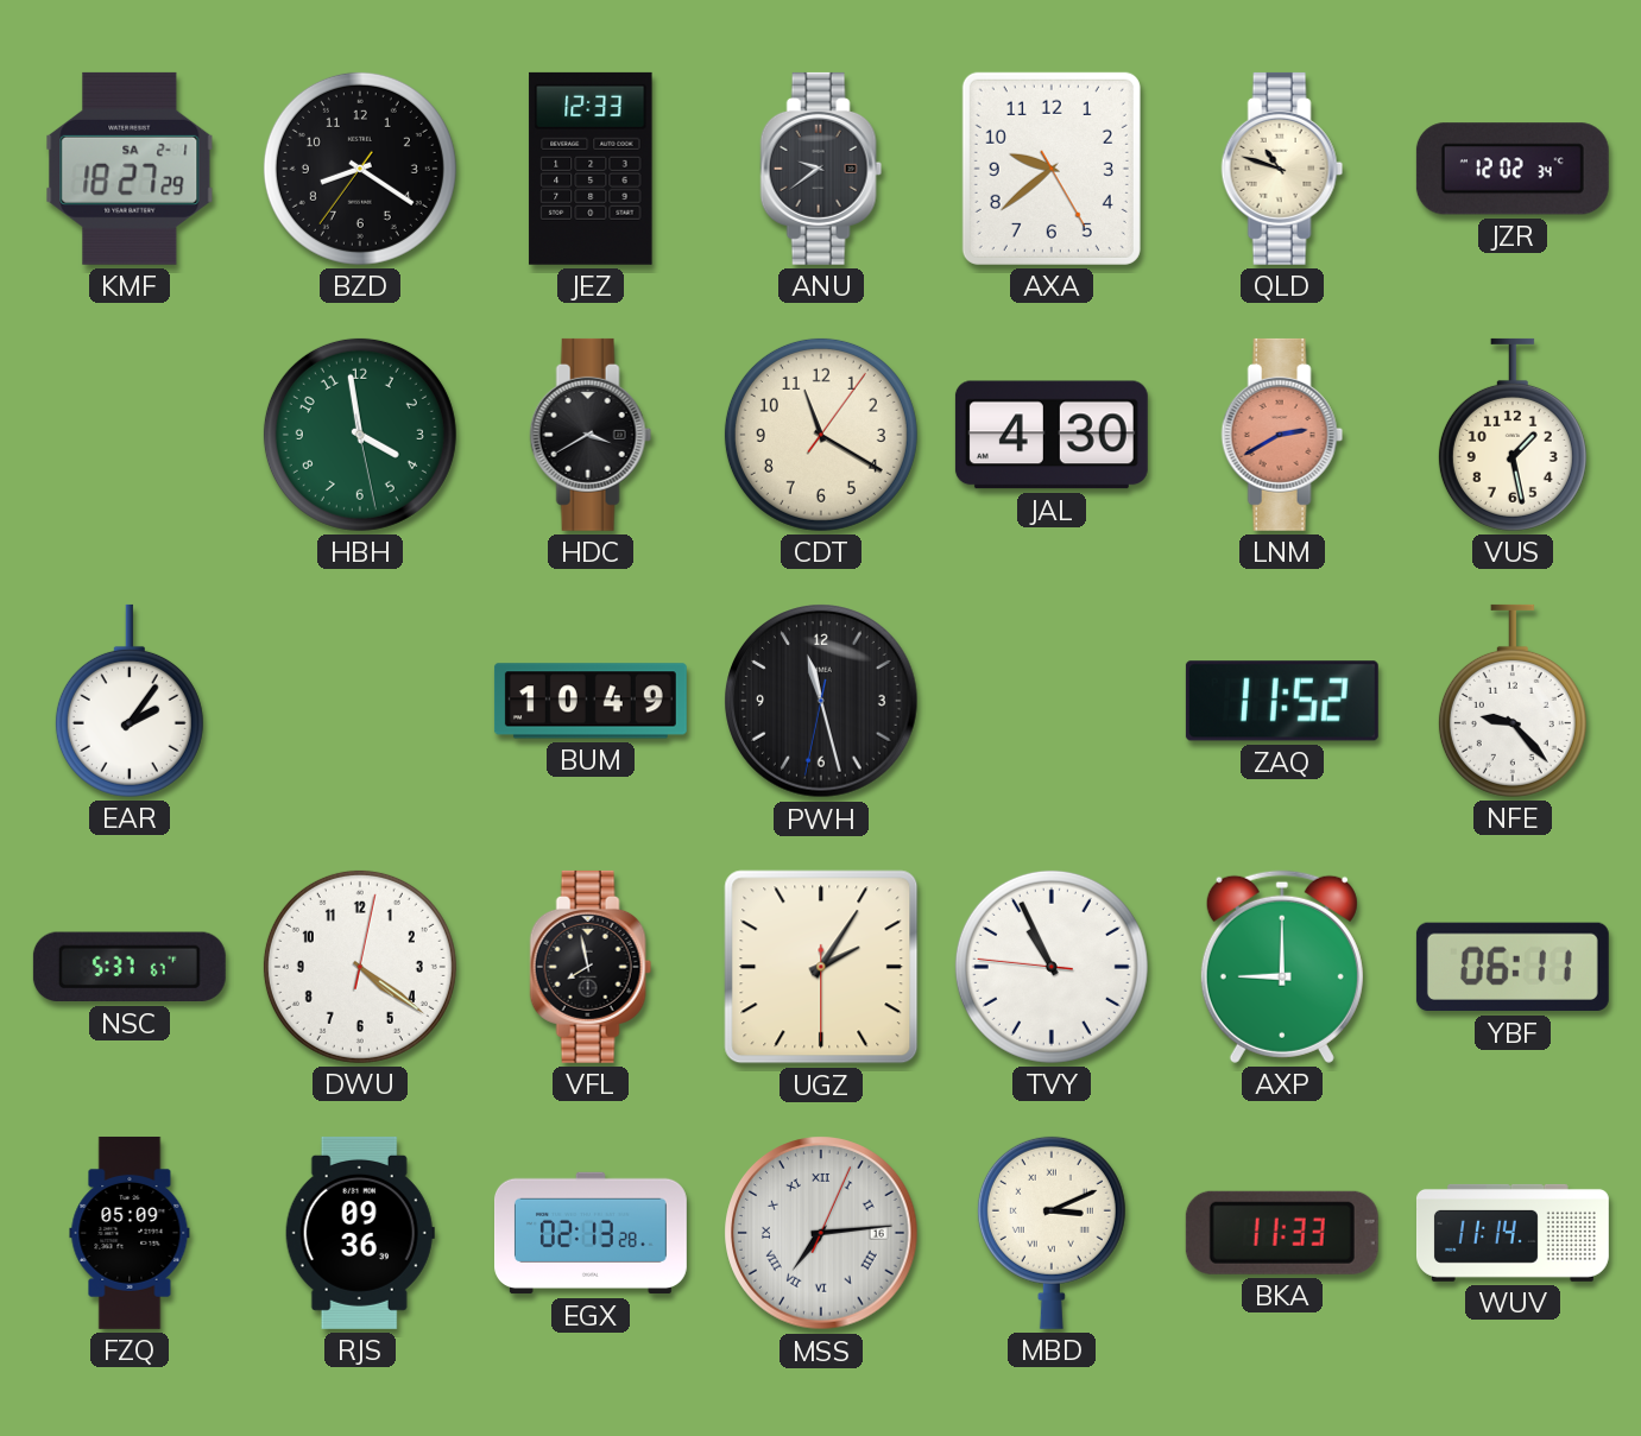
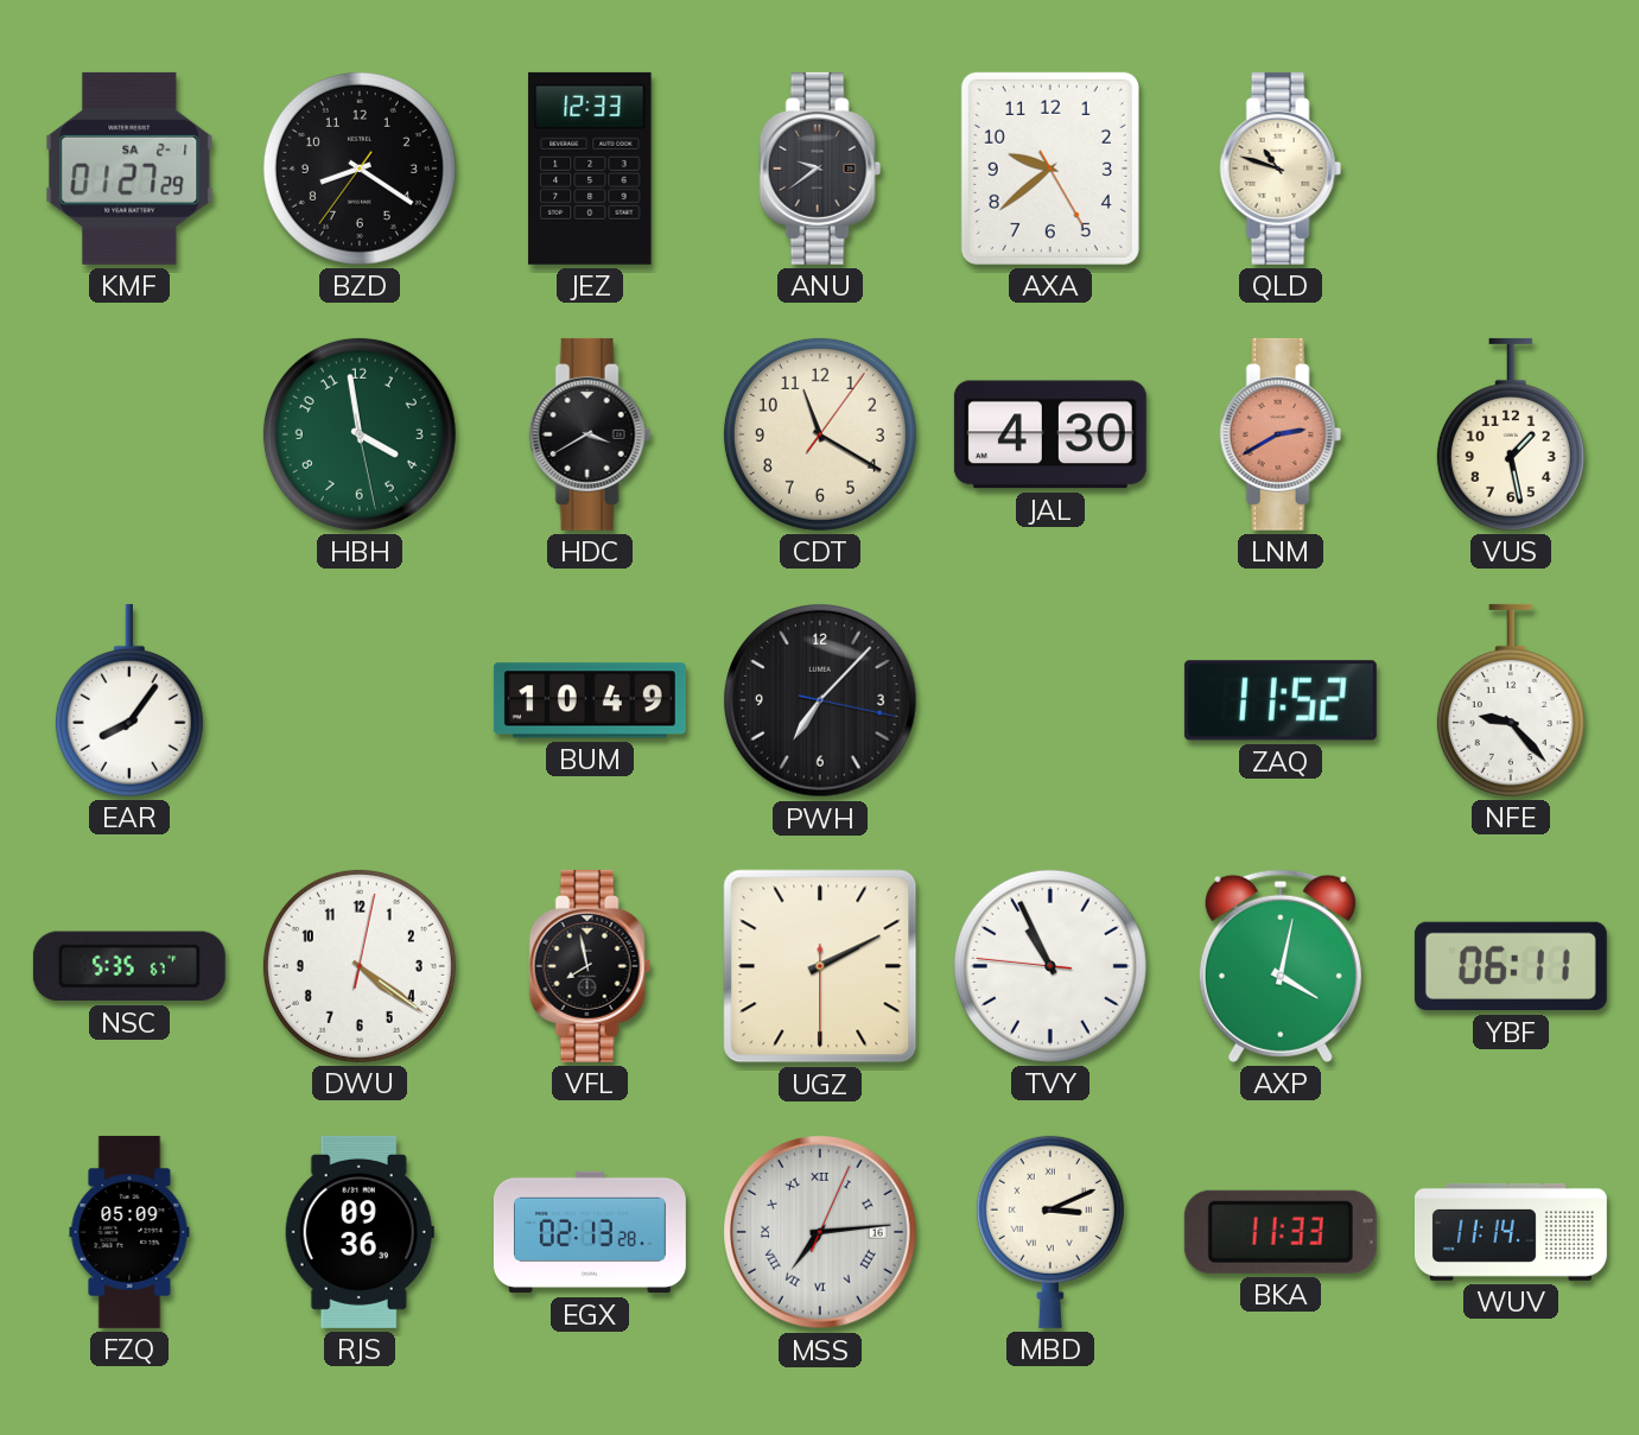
KMF: 18:27 -> 01:27 (129, 169)
JZR: 12:02 -> none (1513, 169)
EAR: 2:06 -> 8:06 (129, 700)
PWH: 11:27 -> 7:07 (820, 700)
NSC: 5:37 -> 5:35 (129, 966)
UGZ: 2:05 -> 2:10 (820, 966)
AXP: 9:00 -> 4:02 (1281, 966)
